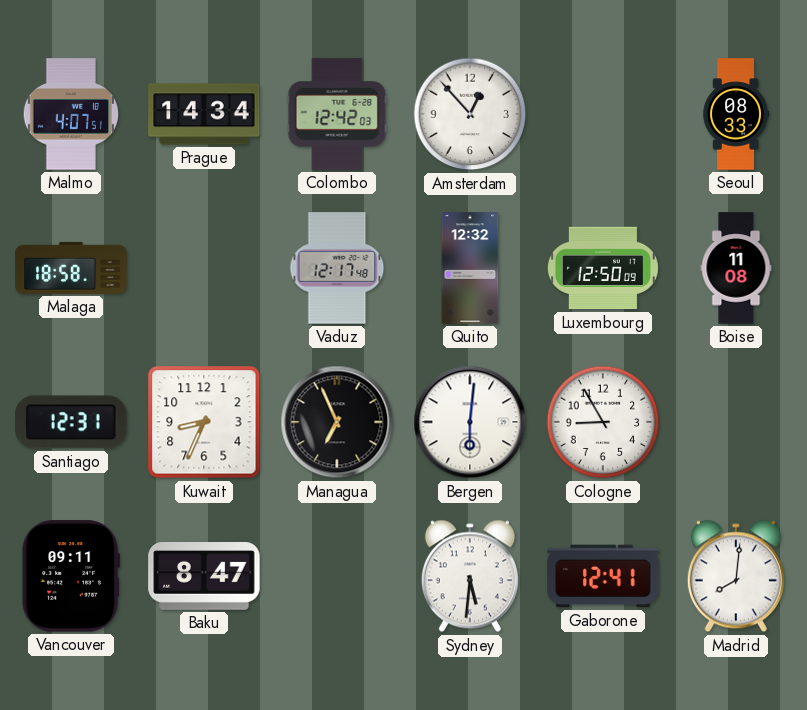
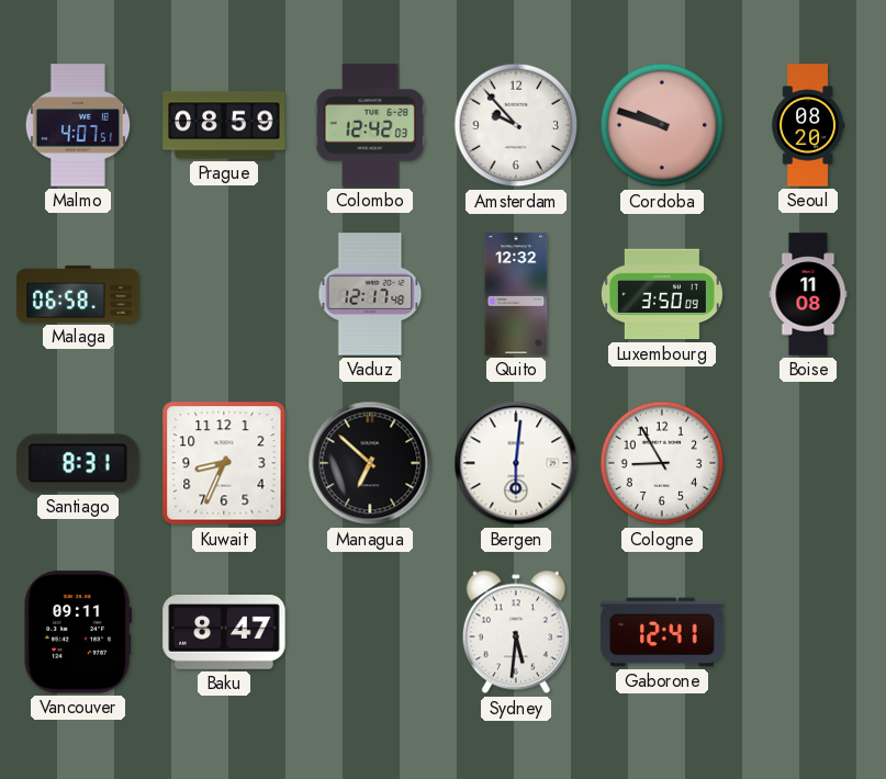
Prague: 14:34 -> 08:59 (224, 125)
Amsterdam: 12:53 -> 9:53 (516, 125)
Cordoba: none -> 9:48 (662, 125)
Seoul: 08:33 -> 08:20 (808, 125)
Malaga: 18:58 -> 06:58 (78, 294)
Luxembourg: 12:50 -> 3:50 (662, 294)
Santiago: 12:31 -> 8:31 (78, 463)
Managua: 6:56 -> 6:52 (370, 463)
Madrid: 8:01 -> none (736, 576)
